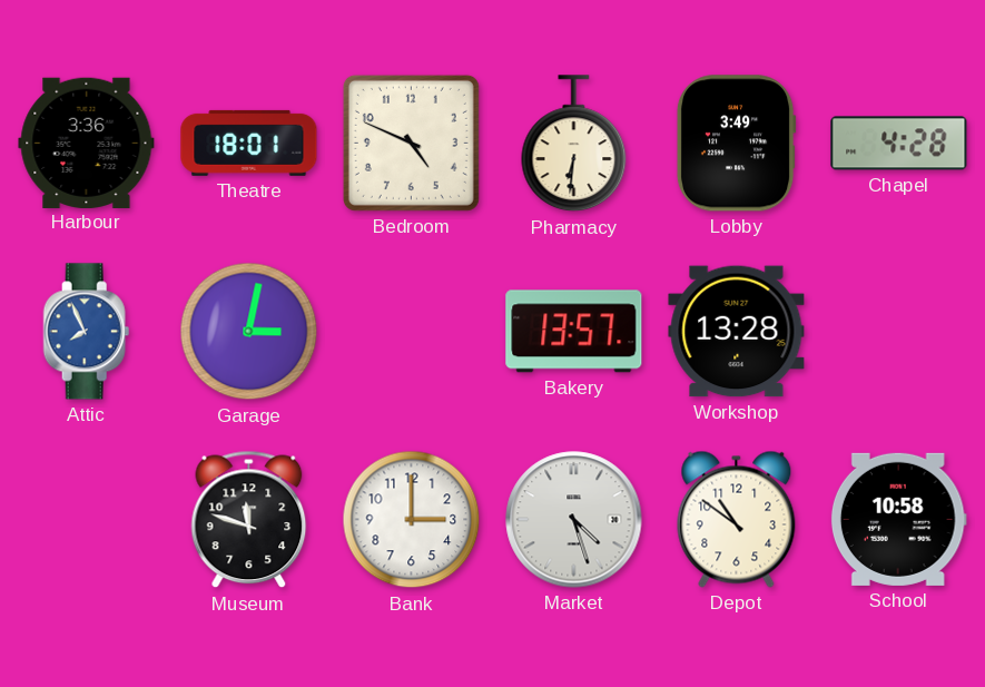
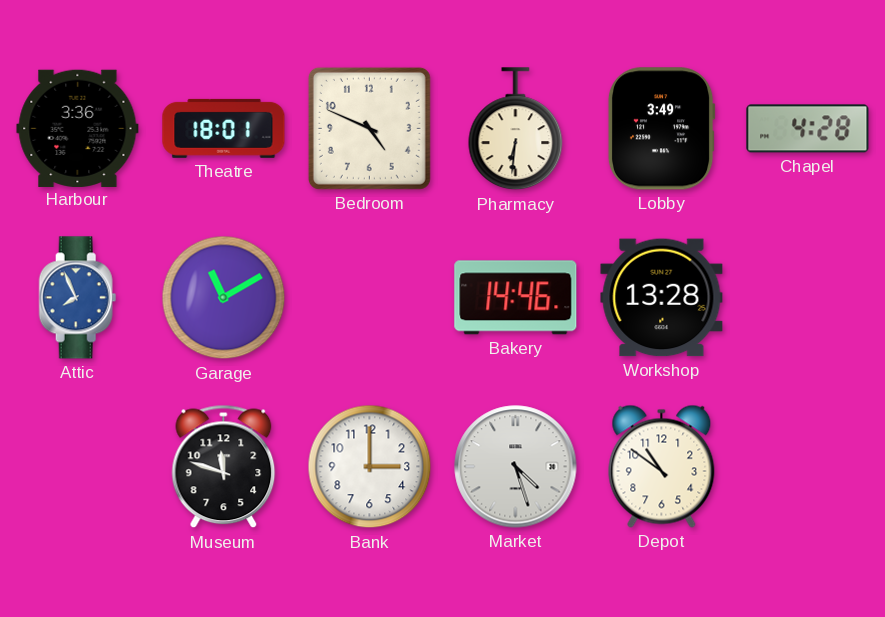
Garage: 3:02 -> 11:10 (224, 298)
Bakery: 13:57 -> 14:46 (516, 298)
School: 10:58 -> none (898, 519)
